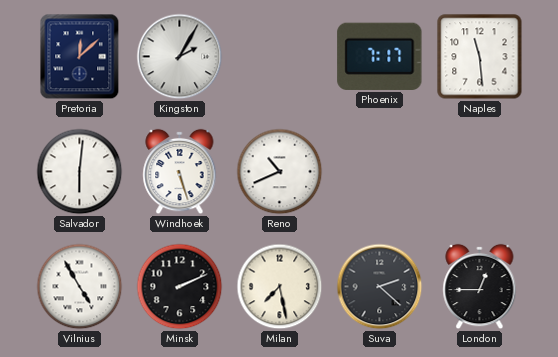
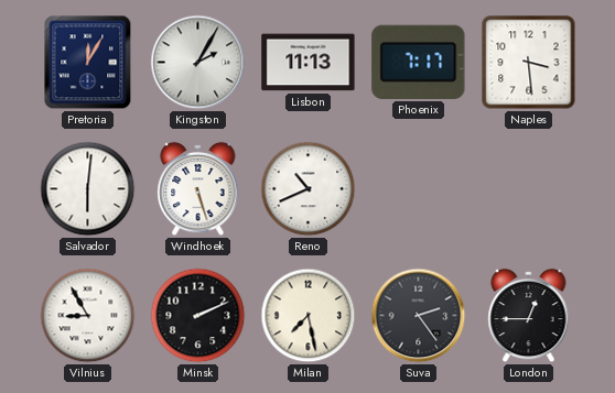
Pretoria: 12:08 -> 12:05 (88, 63)
Lisbon: none -> 11:13 (309, 63)
Naples: 11:29 -> 3:29 (529, 63)
Vilnius: 4:55 -> 8:55 (88, 316)
Suva: 2:22 -> 2:24 (419, 316)
